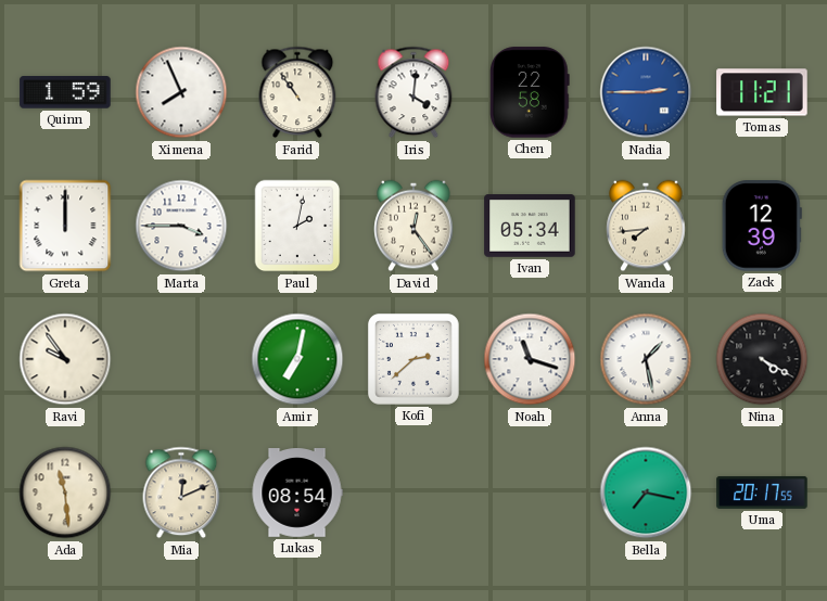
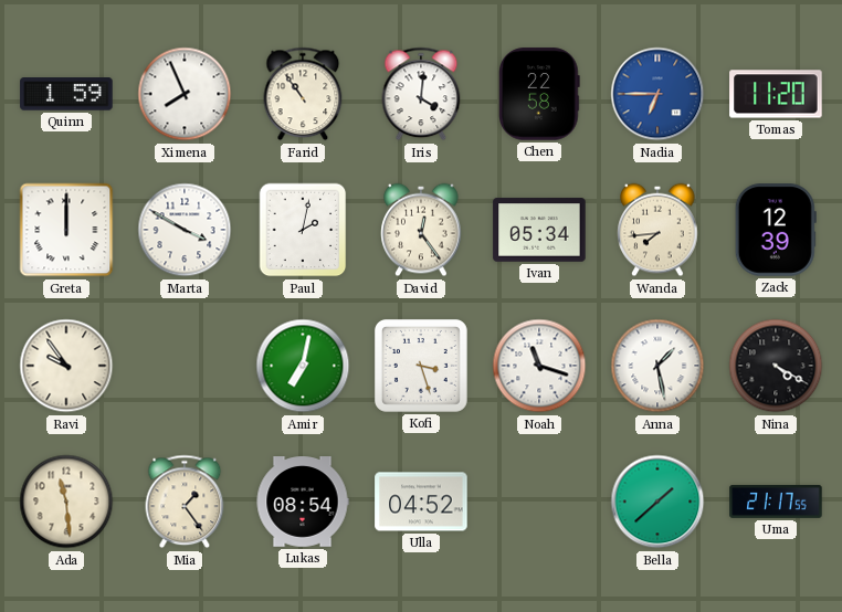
Nadia: 2:45 -> 6:45 (657, 94)
Tomas: 11:21 -> 11:20 (776, 94)
Marta: 3:45 -> 3:50 (185, 230)
Kofi: 2:38 -> 3:27 (421, 366)
Mia: 12:11 -> 1:24 (185, 502)
Ulla: none -> 04:52 (421, 502)
Bella: 7:17 -> 1:38 (657, 502)
Uma: 20:17 -> 21:17 (776, 502)
